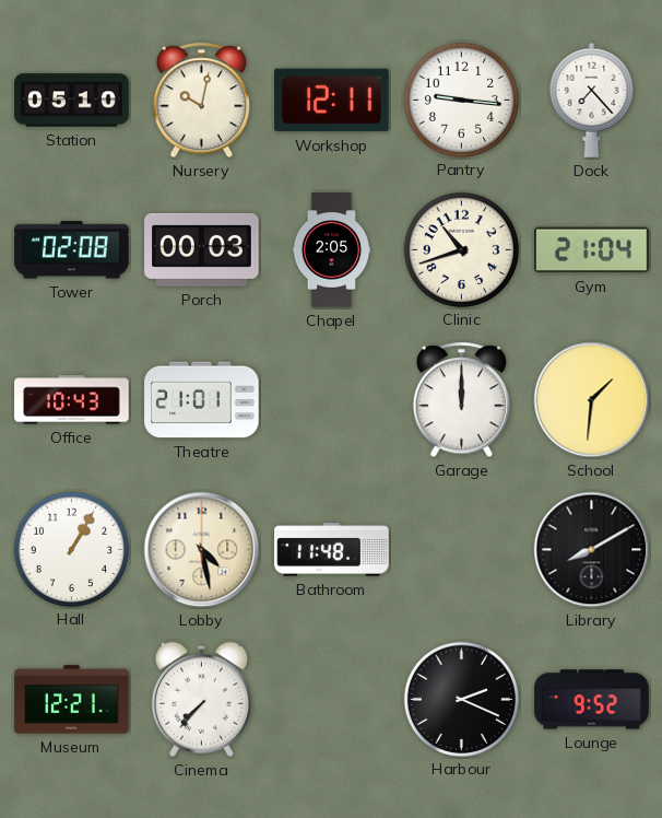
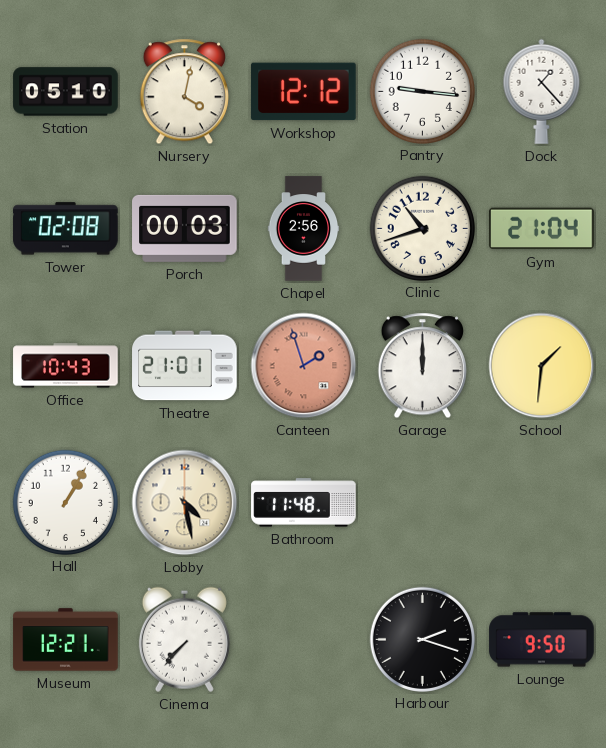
Nursery: 10:02 -> 4:02 (184, 92)
Workshop: 12:11 -> 12:12 (304, 92)
Dock: 7:23 -> 1:23 (542, 91)
Chapel: 2:05 -> 2:56 (304, 229)
Canteen: none -> 1:57 (304, 366)
Library: 8:10 -> none (592, 550)
Harbour: 2:19 -> 2:18 (422, 639)
Lounge: 9:52 -> 9:50 (542, 640)
